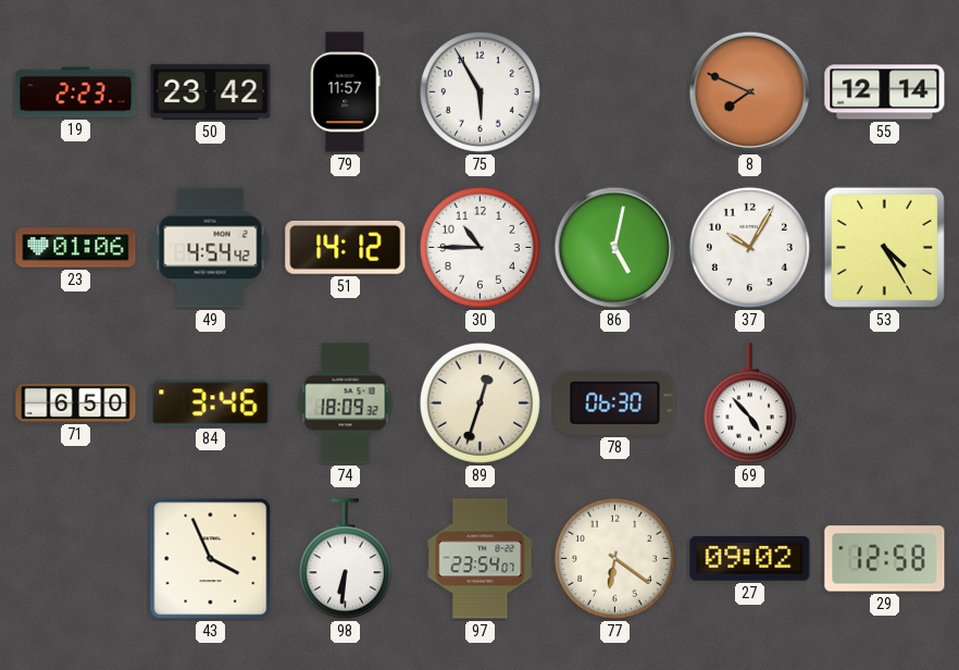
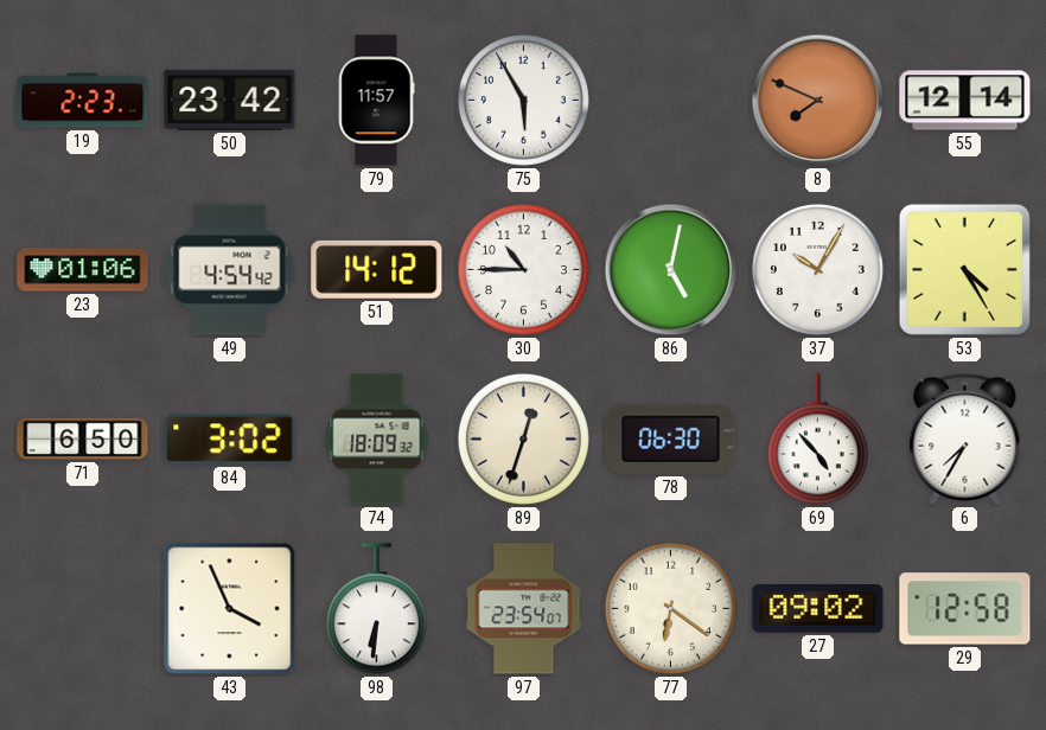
84: 3:46 -> 3:02 (230, 440)
6: none -> 7:35 (965, 438)
